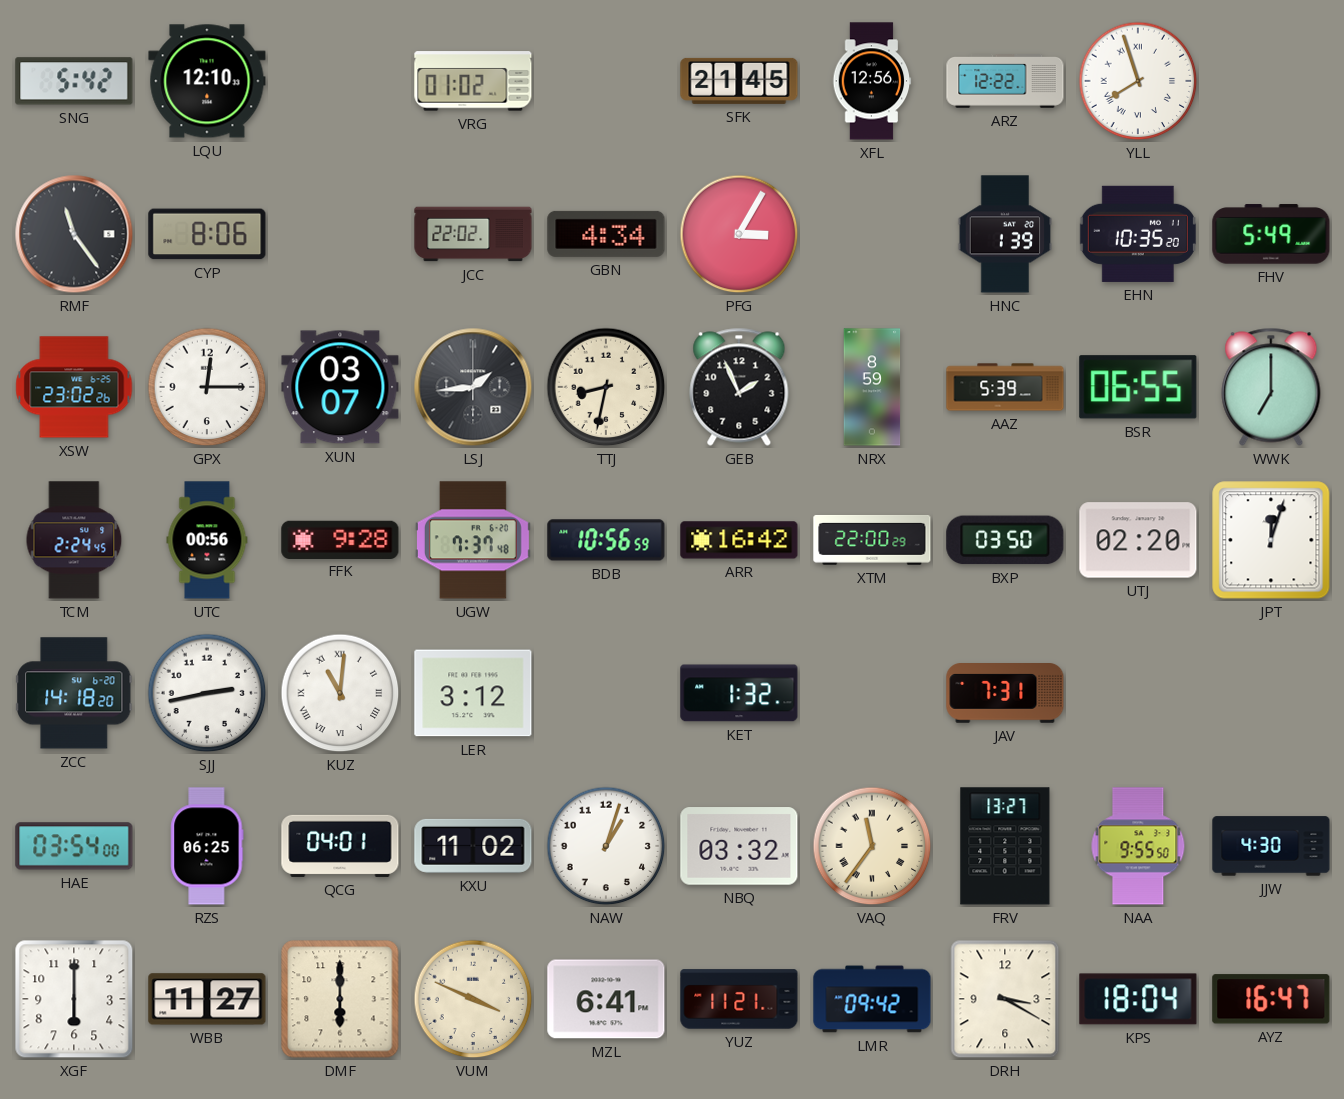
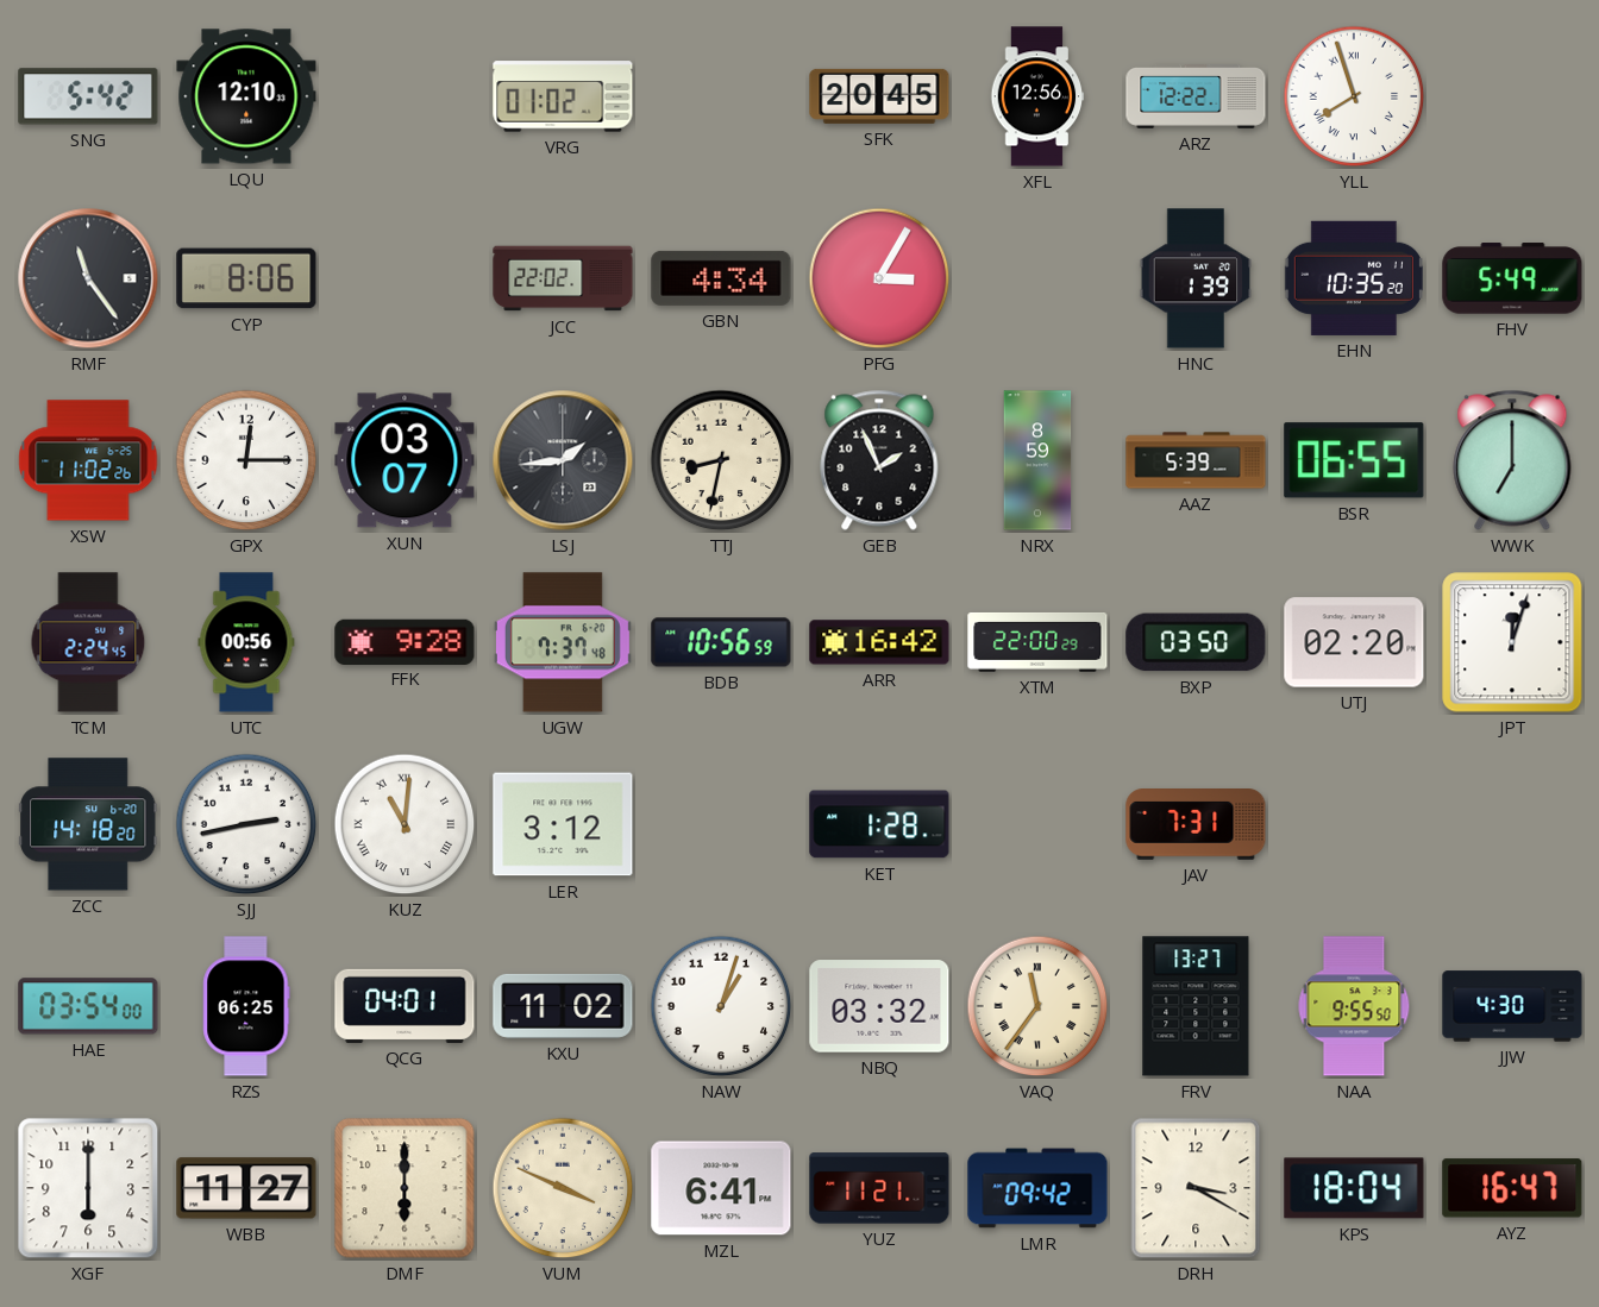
SFK: 21:45 -> 20:45 (879, 96)
XSW: 23:02 -> 11:02 (88, 460)
KET: 1:32 -> 1:28 (879, 824)
